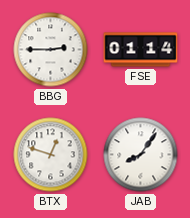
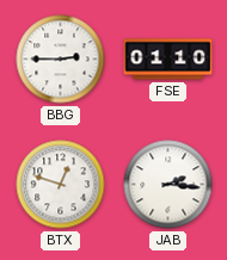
FSE: 01:14 -> 01:10 (168, 60)
JAB: 8:06 -> 2:16 (168, 185)
